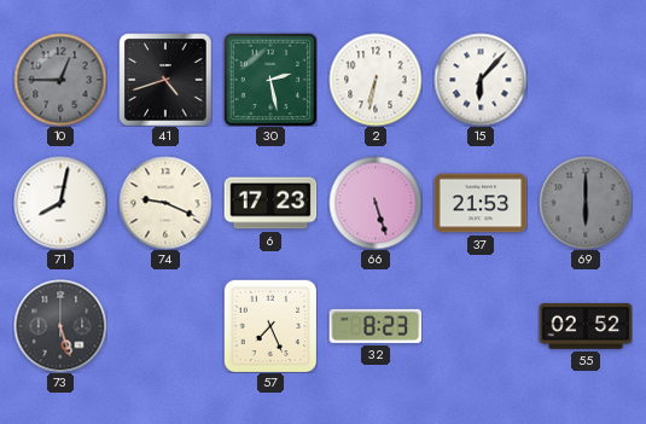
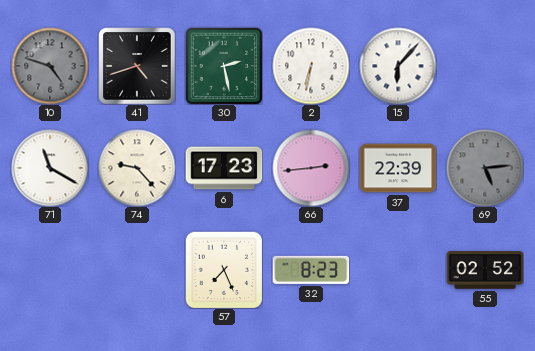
10: 12:45 -> 4:48 (50, 66)
71: 8:02 -> 11:20 (50, 168)
74: 9:19 -> 9:23 (137, 168)
66: 5:27 -> 2:44 (311, 168)
37: 21:53 -> 22:39 (398, 168)
69: 6:00 -> 5:14 (485, 168)
73: 5:27 -> none (60, 326)
